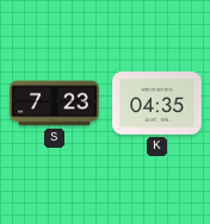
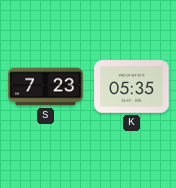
K: 04:35 -> 05:35 (132, 87)
